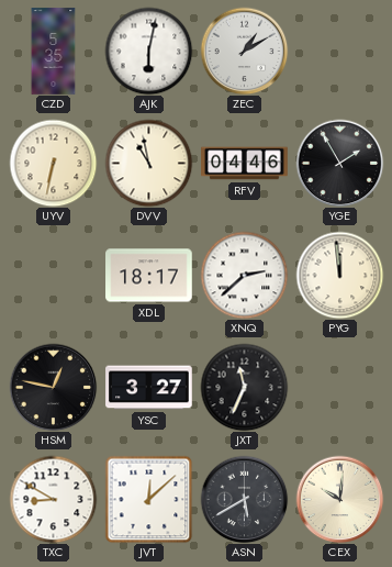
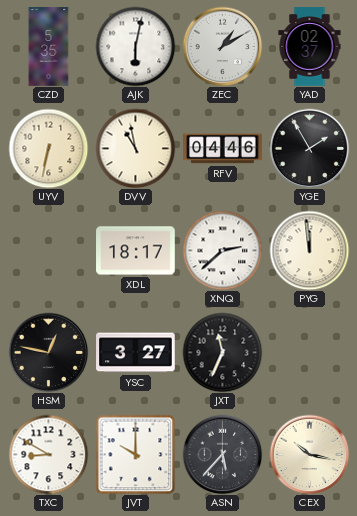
YAD: none -> 02:37 (310, 47)
JVT: 12:08 -> 10:00 (135, 454)
ASN: 5:40 -> 5:37 (222, 454)
CEX: 10:01 -> 10:17 (309, 454)
